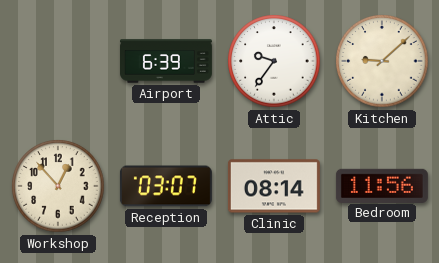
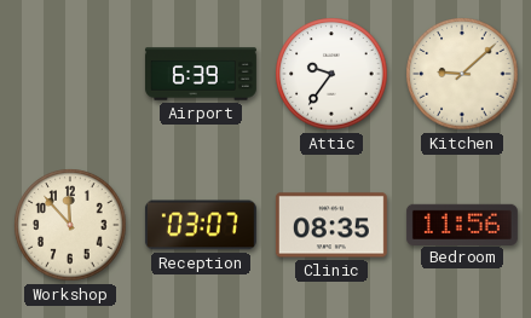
Workshop: 12:53 -> 11:53 (70, 225)
Clinic: 08:14 -> 08:35 (331, 225)
